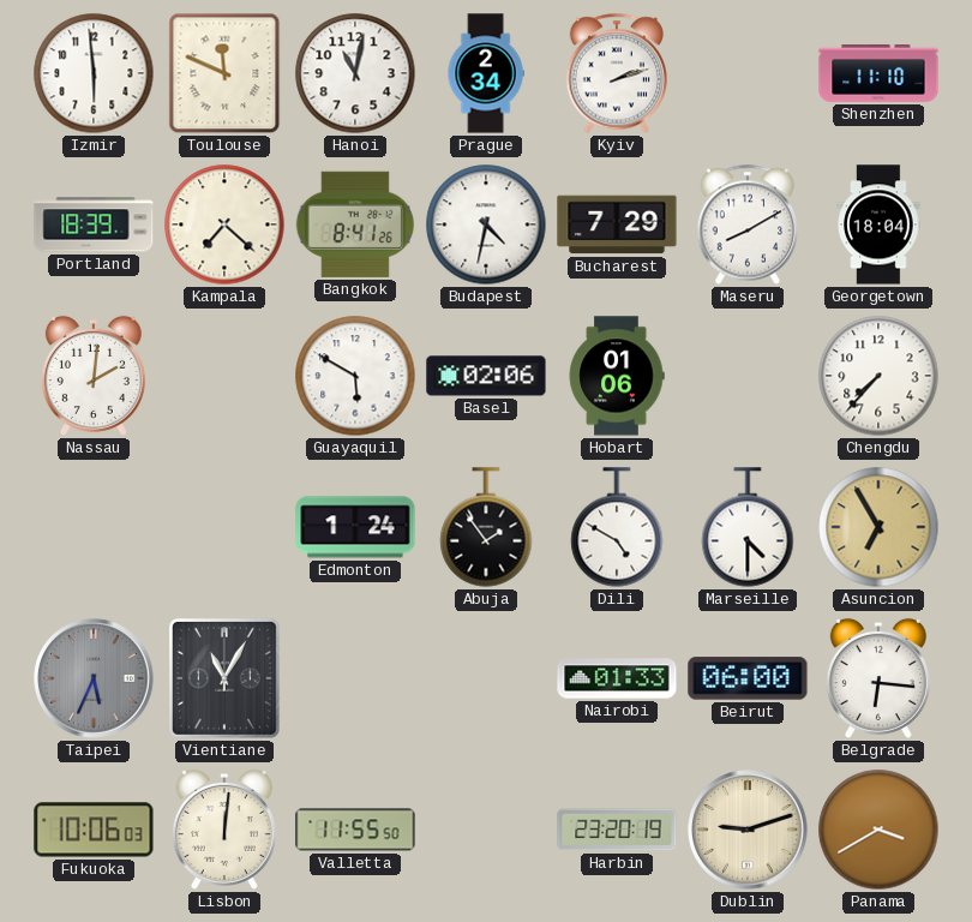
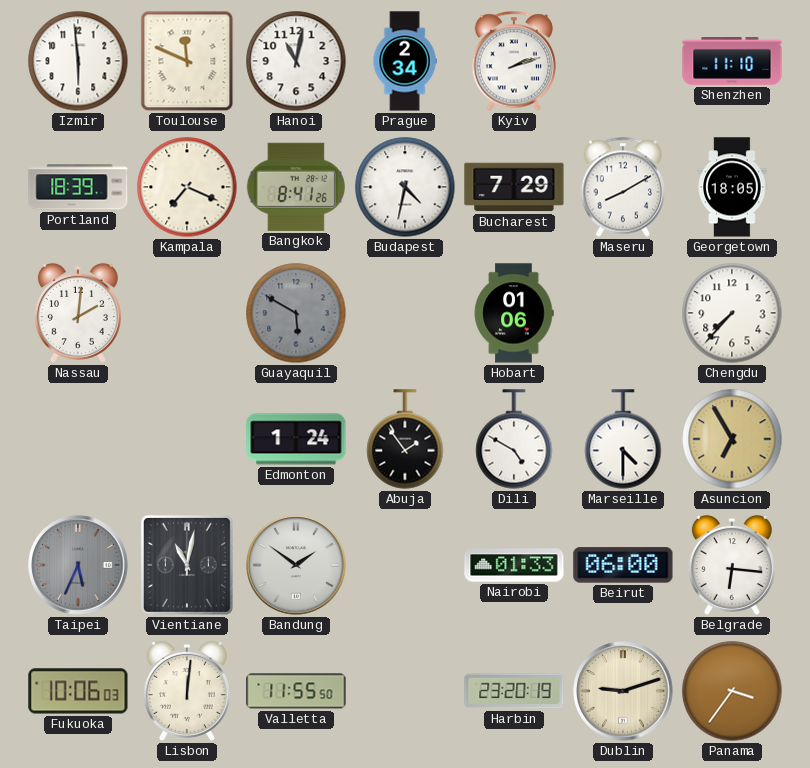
Kampala: 7:22 -> 7:19 (187, 187)
Georgetown: 18:04 -> 18:05 (732, 187)
Guayaquil dial: white -> grey (296, 313)
Basel: 02:06 -> none (486, 376)
Vientiane: 11:05 -> 11:02 (187, 565)
Bandung: none -> 1:51 (296, 565)
Panama: 3:40 -> 3:36 (732, 691)
